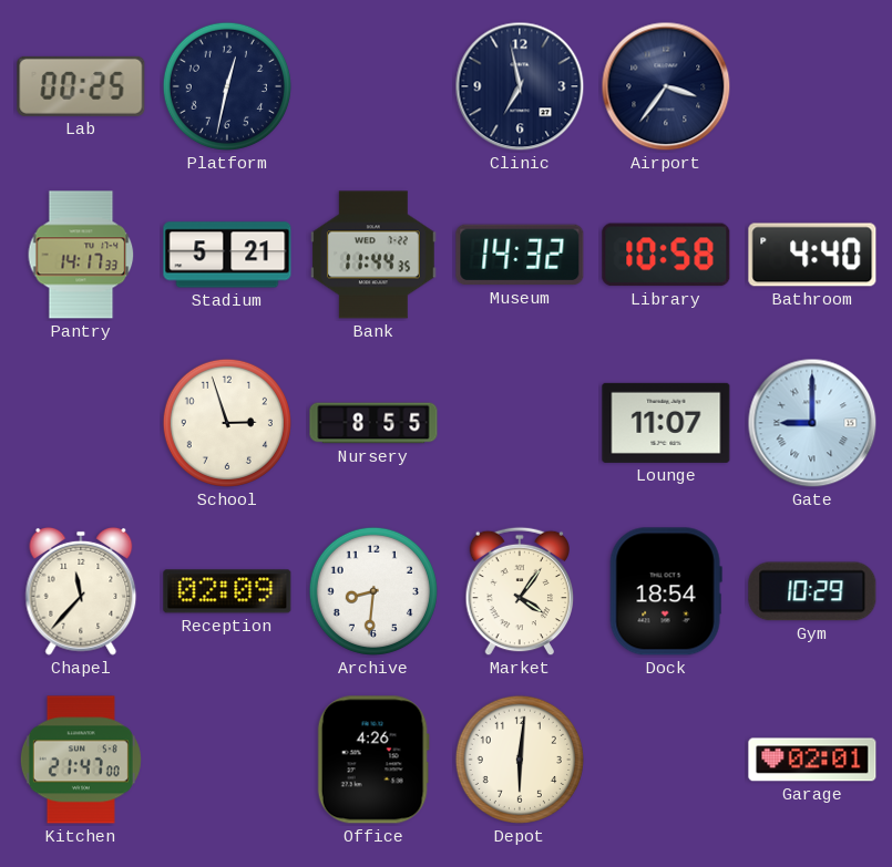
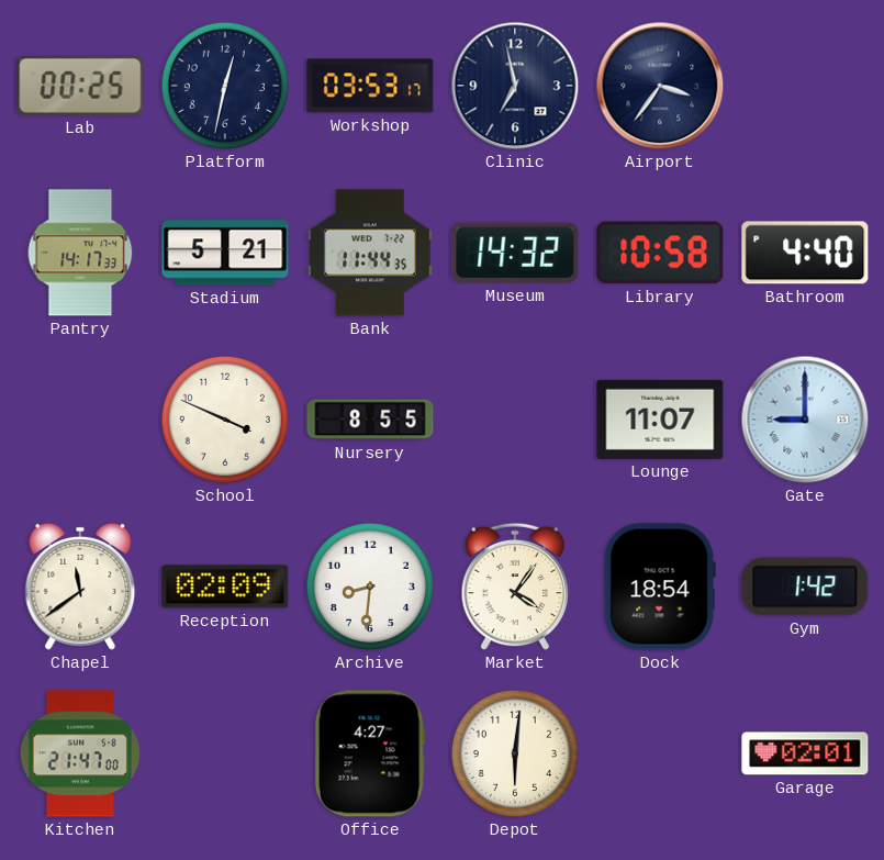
Workshop: none -> 03:53 (370, 86)
School: 2:57 -> 3:49 (225, 420)
Chapel: 11:37 -> 11:39 (80, 587)
Gym: 10:29 -> 1:42 (805, 587)
Office: 4:26 -> 4:27 (370, 753)
